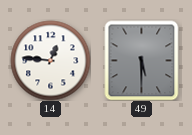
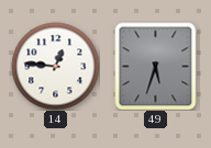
49: 5:30 -> 5:33 (156, 66)
